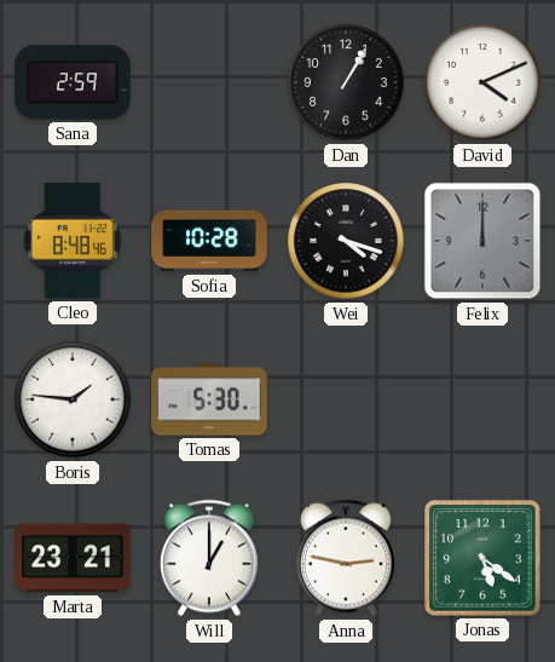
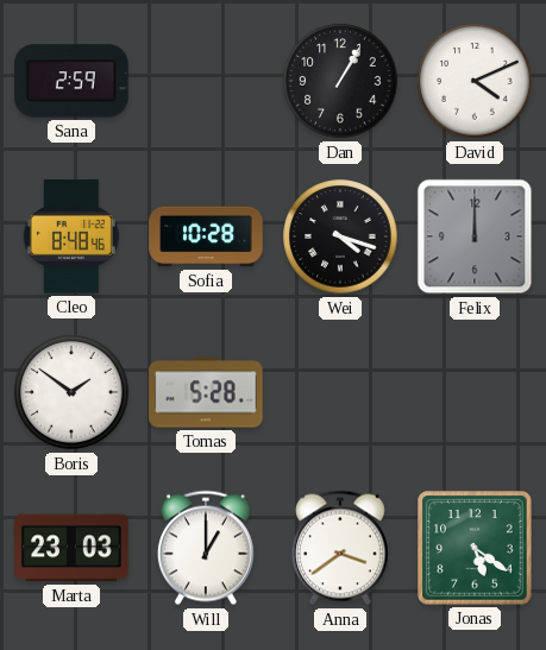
Boris: 1:46 -> 1:51 (71, 392)
Tomas: 5:30 -> 5:28 (206, 392)
Marta: 23:21 -> 23:03 (71, 548)
Anna: 2:47 -> 3:39 (340, 548)
